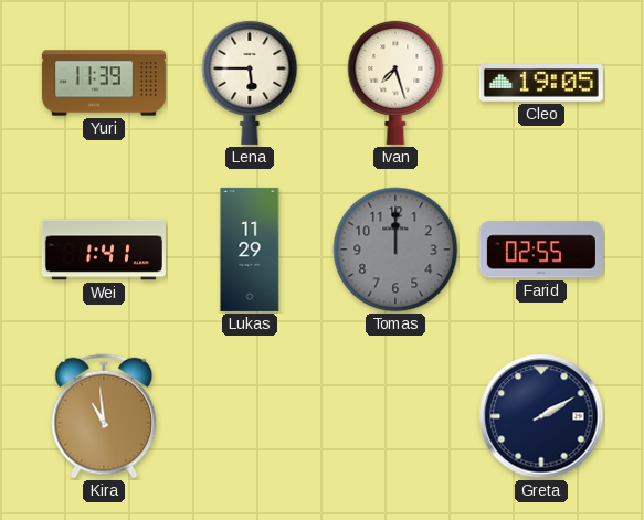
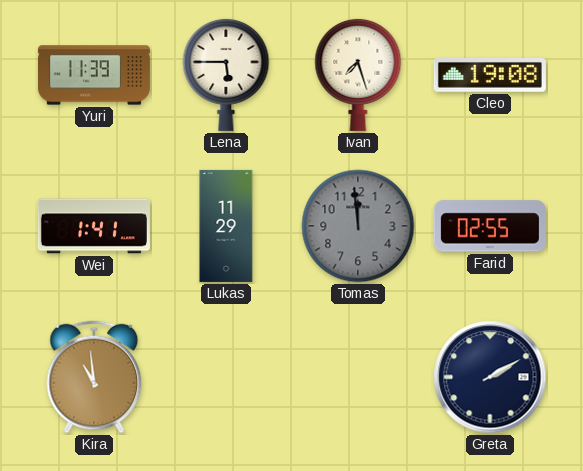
Cleo: 19:05 -> 19:08 (490, 75)
Tomas: 12:00 -> 11:59 (358, 226)
